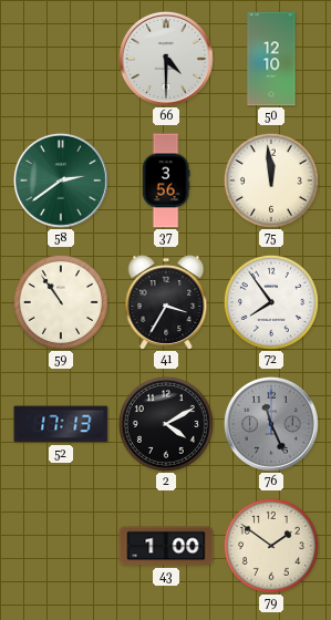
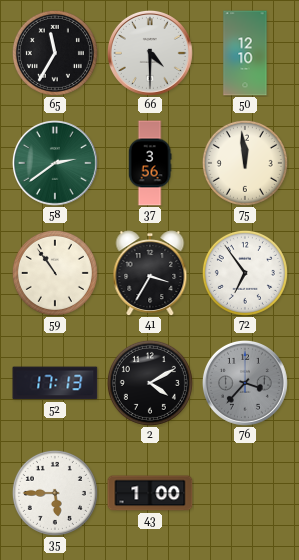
65: none -> 11:35 (55, 53)
72: 7:54 -> 6:54 (245, 273)
76: 11:26 -> 3:37 (245, 383)
35: none -> 5:45 (55, 493)
79: 1:51 -> none (271, 546)
